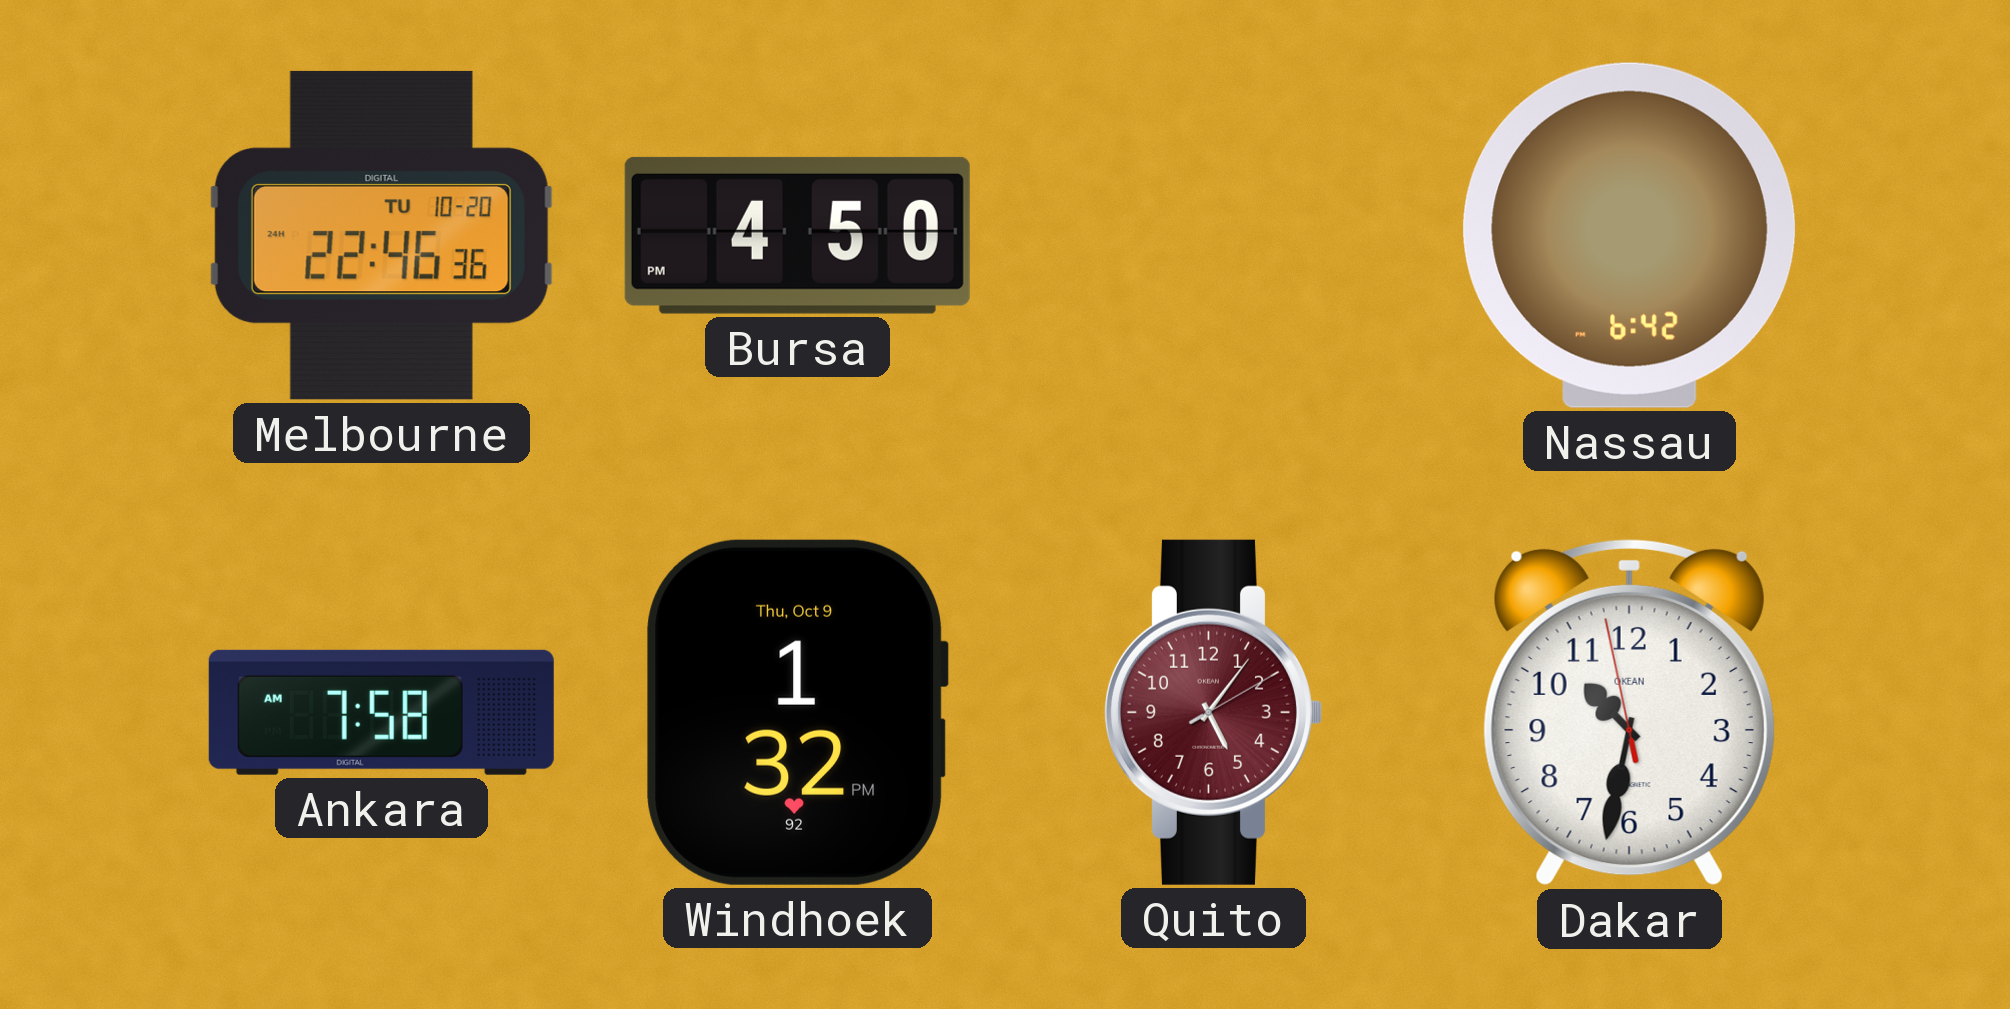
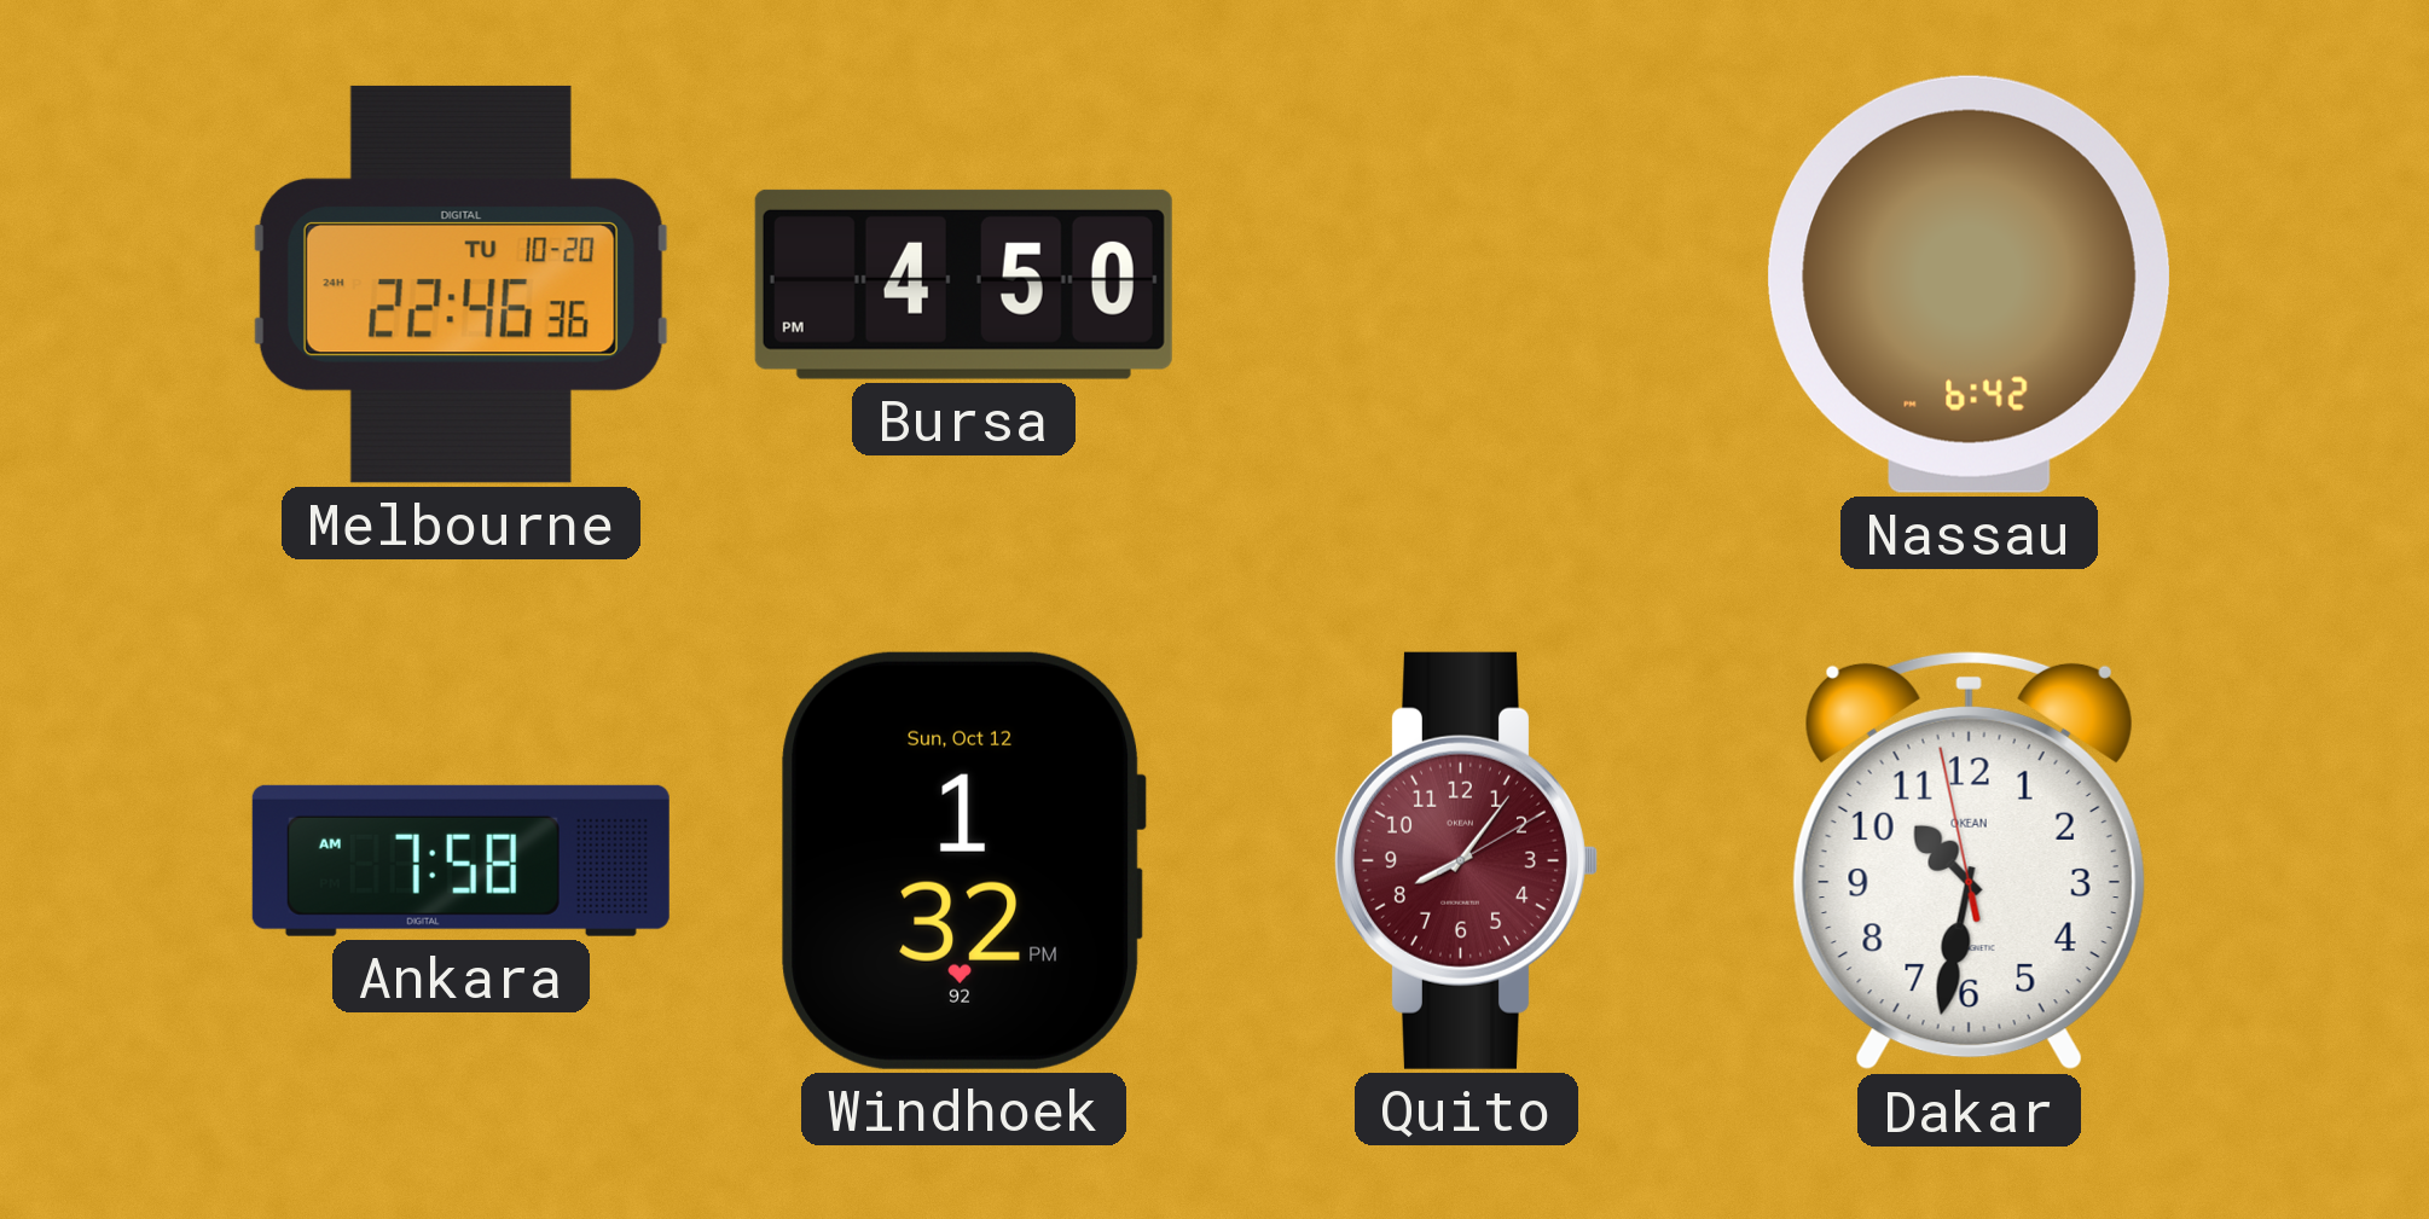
Windhoek date: Thu, Oct 9 -> Sun, Oct 12 (963, 860)
Quito: 5:06 -> 8:06 (1466, 860)
